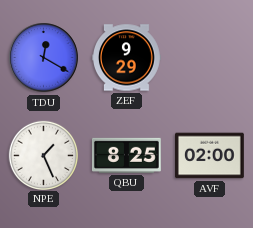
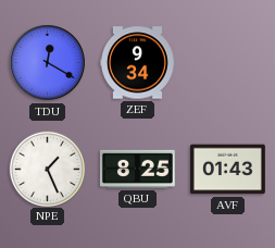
ZEF: 9:29 -> 9:34 (138, 63)
AVF: 02:00 -> 01:43 (228, 170)
